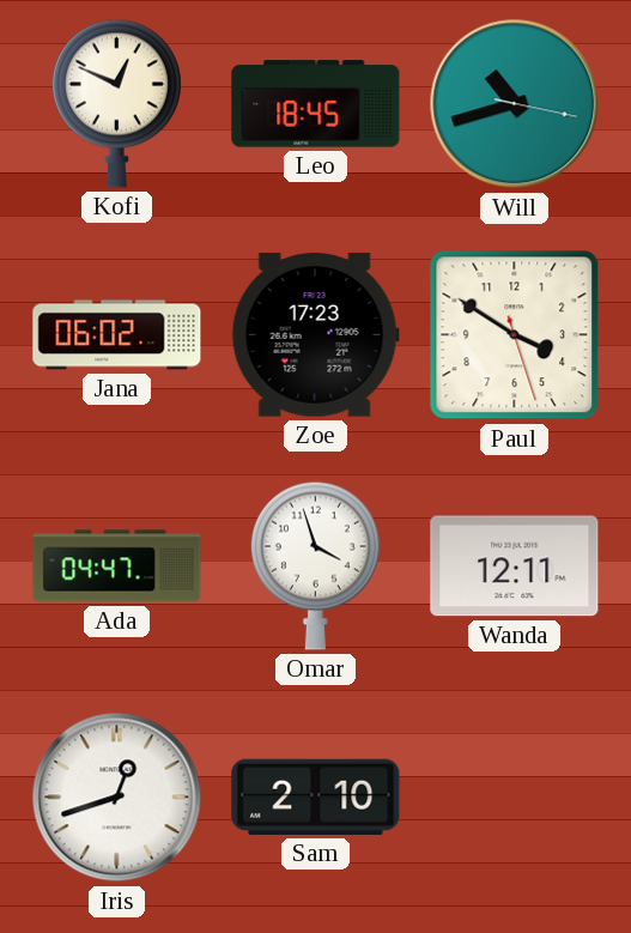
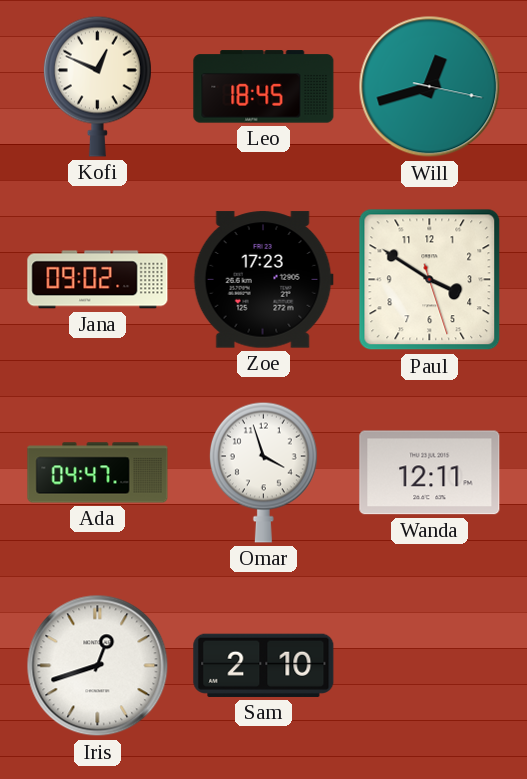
Will: 10:42 -> 12:42 (430, 87)
Jana: 06:02 -> 09:02 (98, 280)
